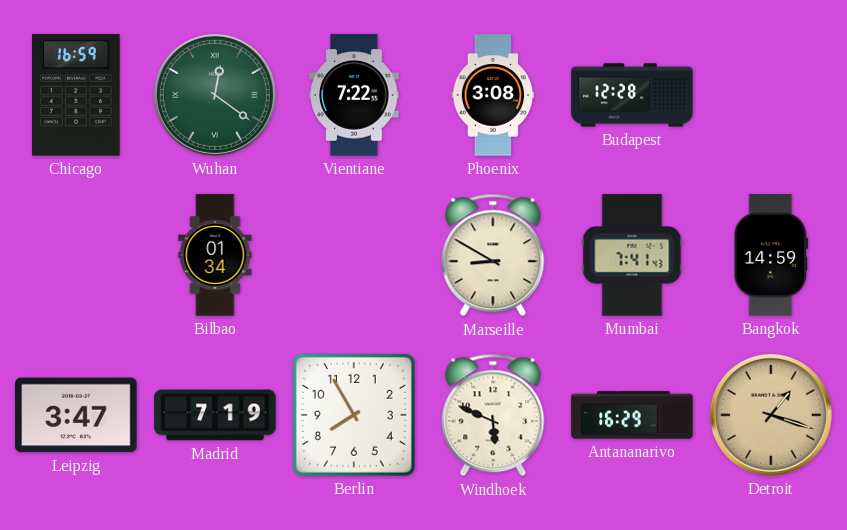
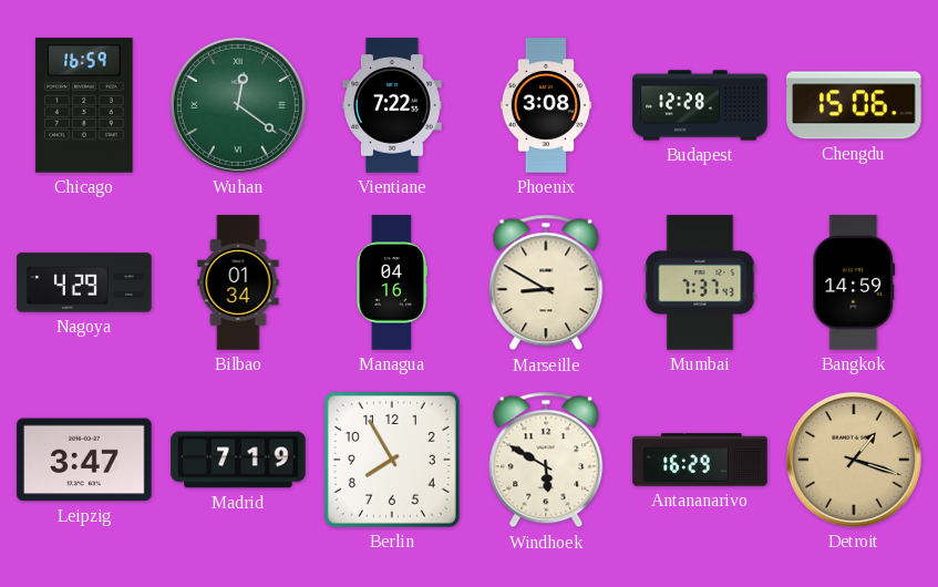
Chengdu: none -> 15:06 (854, 105)
Nagoya: none -> 4:29 (84, 282)
Managua: none -> 04:16 (391, 282)
Mumbai: 7:41 -> 7:37 (700, 282)
Windhoek: 5:49 -> 5:50 (546, 460)
